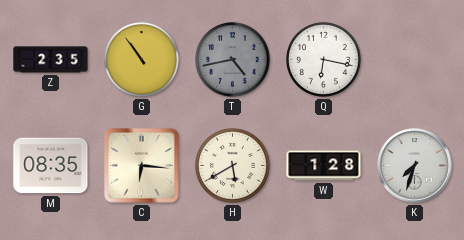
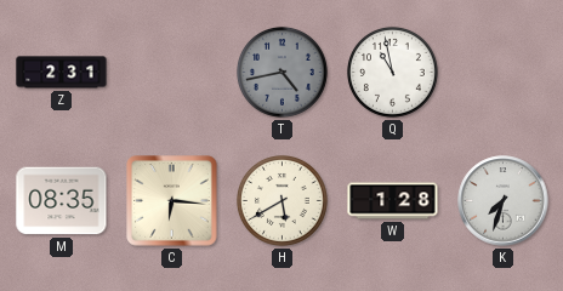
Z: 2:35 -> 2:31 (62, 73)
G: 10:54 -> none (141, 59)
Q: 6:17 -> 10:58 (392, 72)
